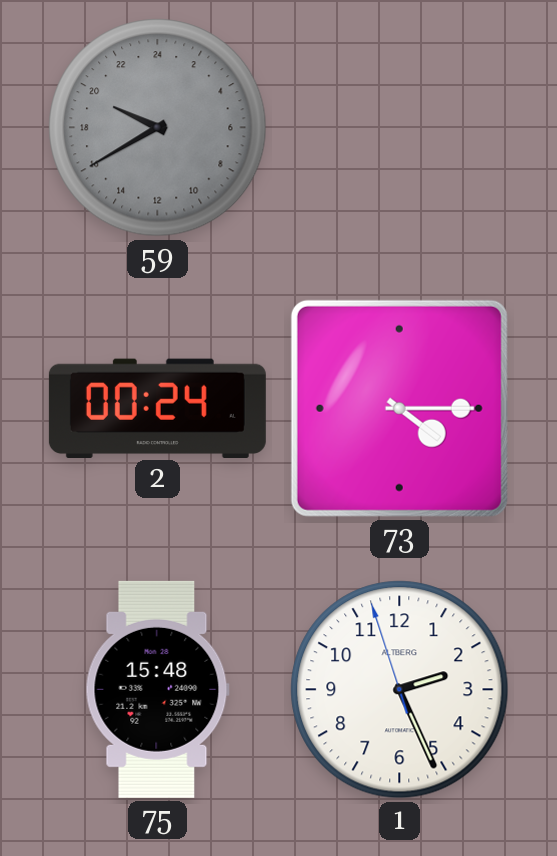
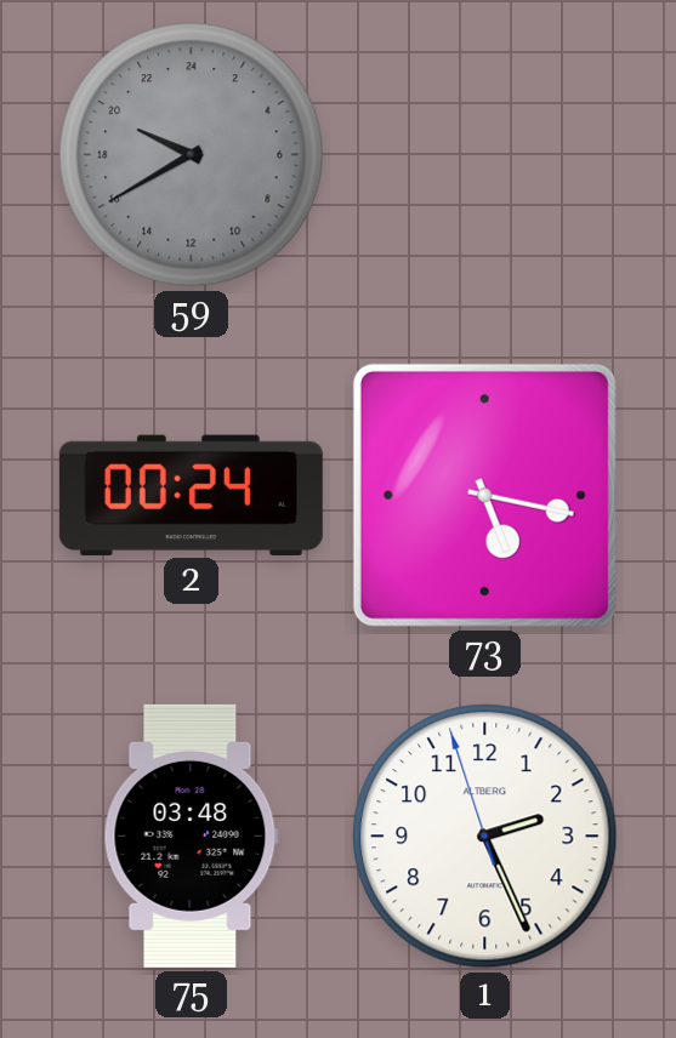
73: 4:15 -> 5:17 (484, 495)
75: 15:48 -> 03:48 (191, 835)
